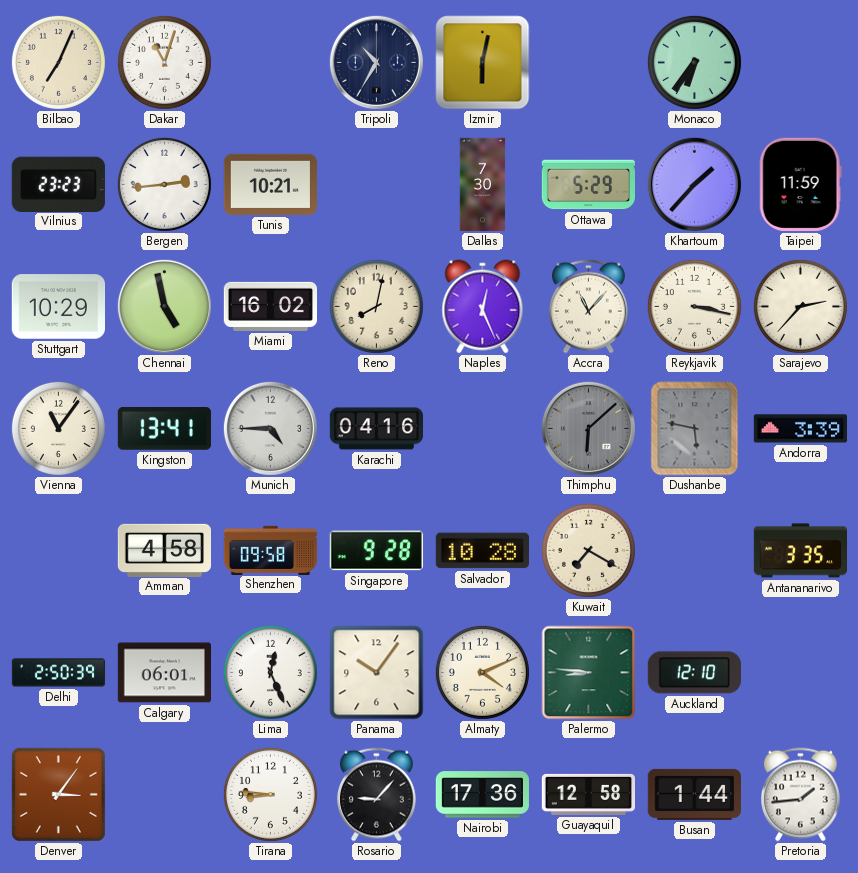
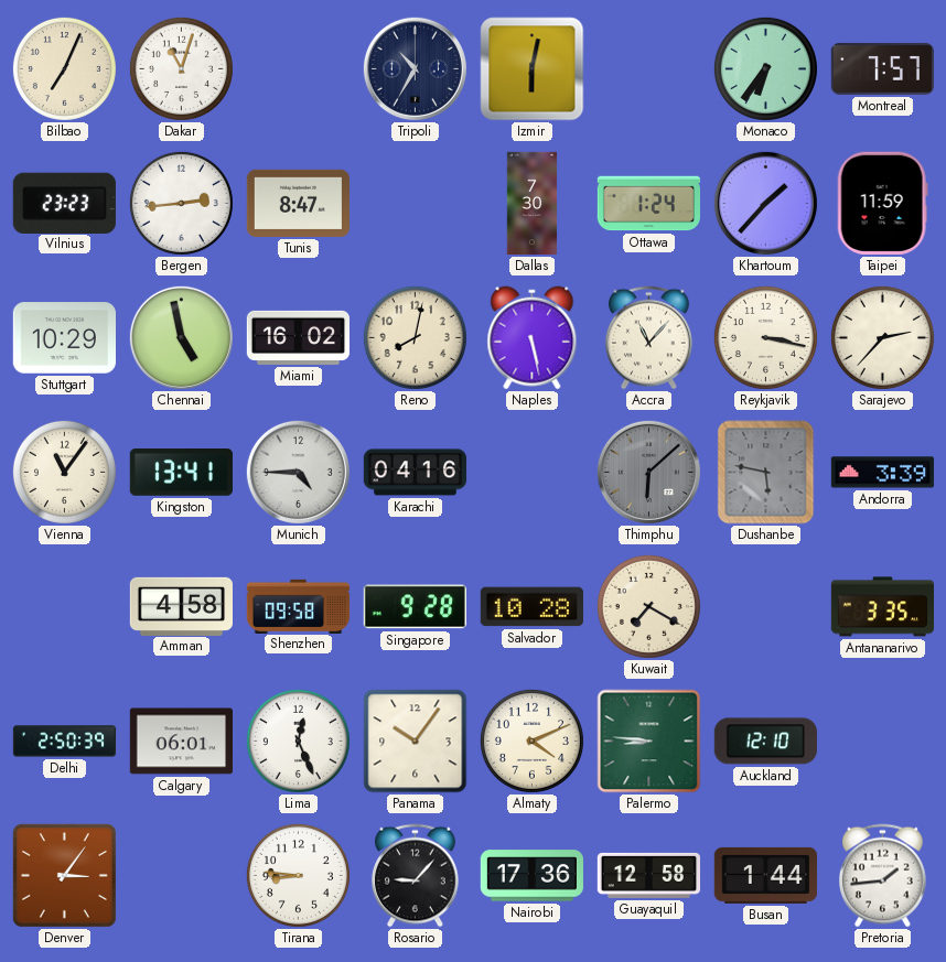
Montreal: none -> 7:57 (882, 68)
Tunis: 10:21 -> 8:47 (298, 203)
Ottawa: 5:29 -> 1:24 (648, 204)
Naples: 12:26 -> 5:28 (533, 338)
